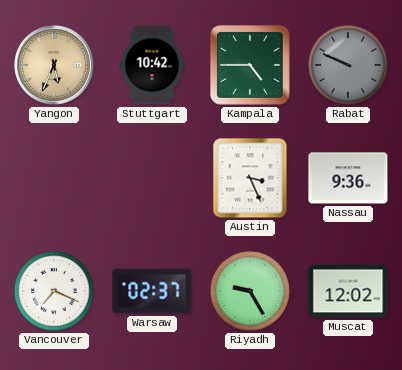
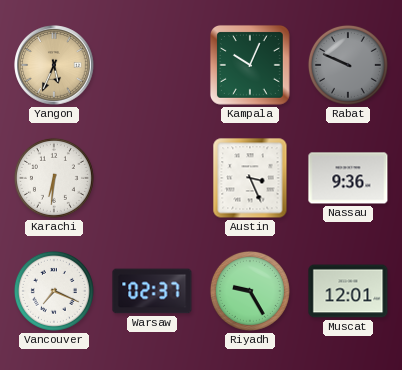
Stuttgart: 10:42 -> none (152, 65)
Kampala: 4:45 -> 10:04 (250, 65)
Karachi: none -> 6:31 (54, 178)
Muscat: 12:02 -> 12:01 (348, 291)
